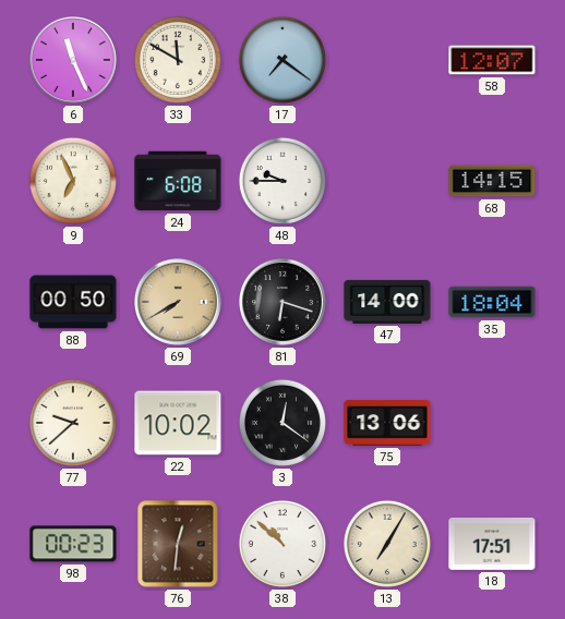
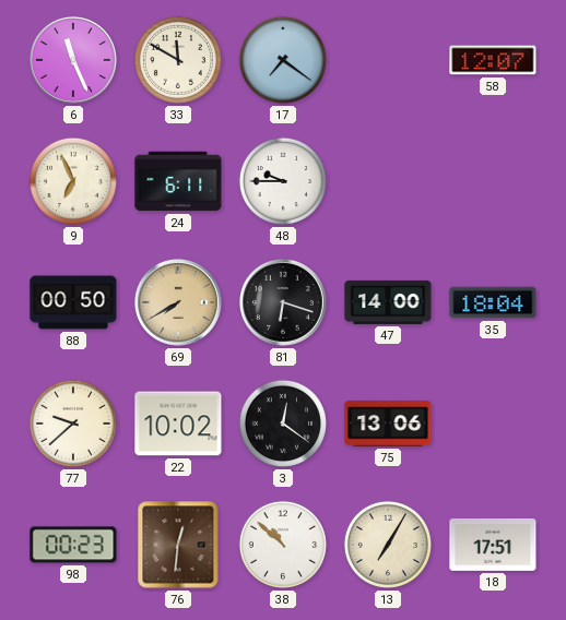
24: 6:08 -> 6:11 (178, 181)
68: 14:15 -> none (492, 181)
